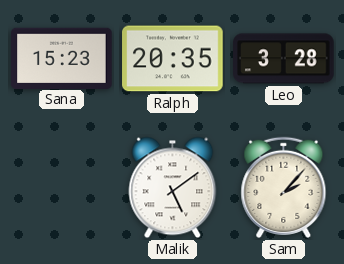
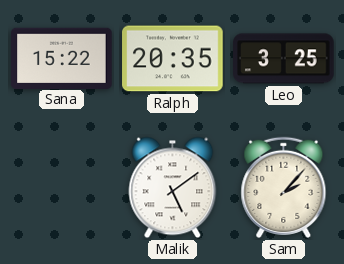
Sana: 15:23 -> 15:22 (62, 58)
Leo: 3:28 -> 3:25 (284, 59)
